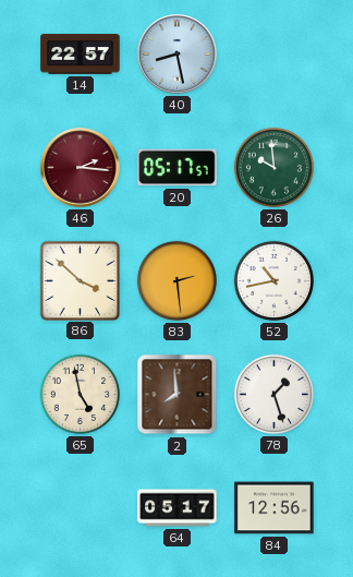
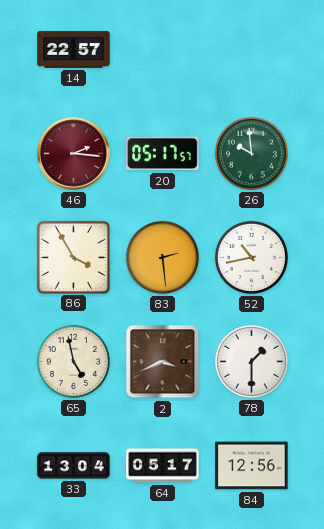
40: 8:28 -> none (178, 55)
86: 3:52 -> 3:55 (73, 257)
2: 7:59 -> 3:41 (163, 362)
78: 1:27 -> 1:30 (251, 361)
33: none -> 13:04 (74, 466)
